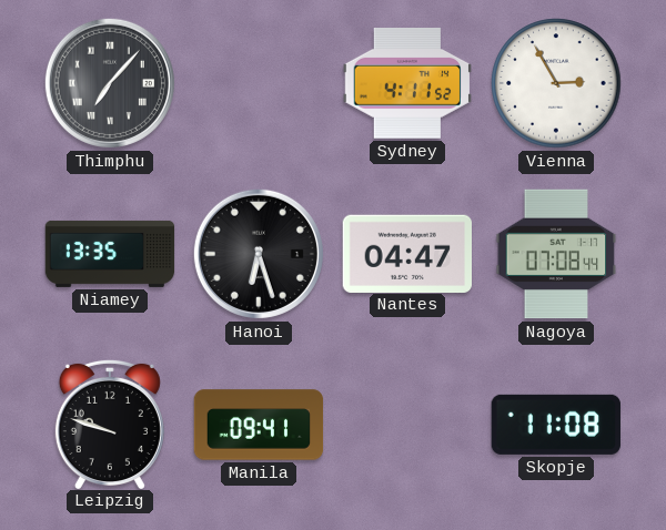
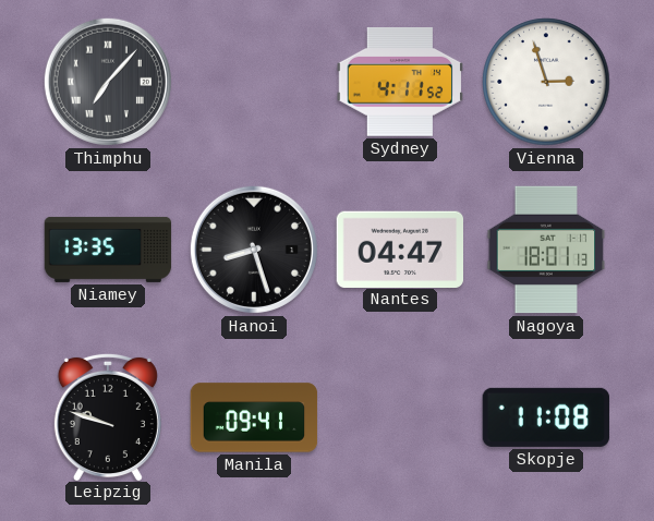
Vienna: 2:55 -> 2:57 (546, 82)
Hanoi: 6:27 -> 8:27 (254, 250)
Nagoya: 07:08 -> 18:01 (546, 250)
